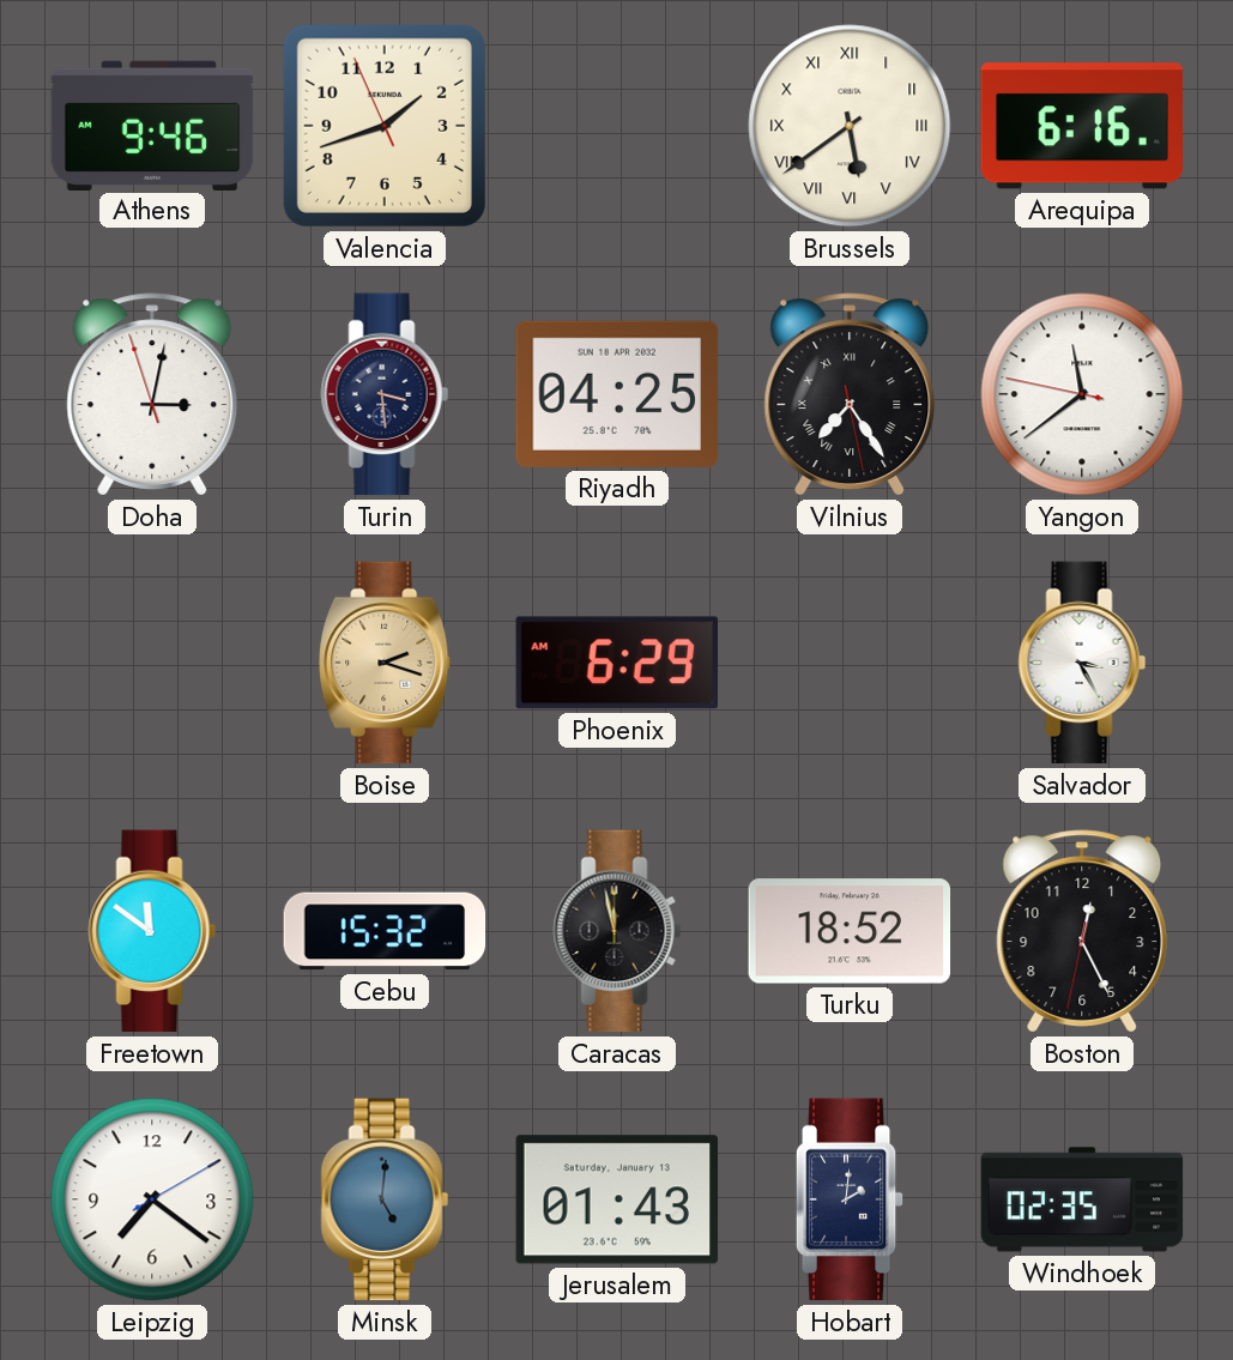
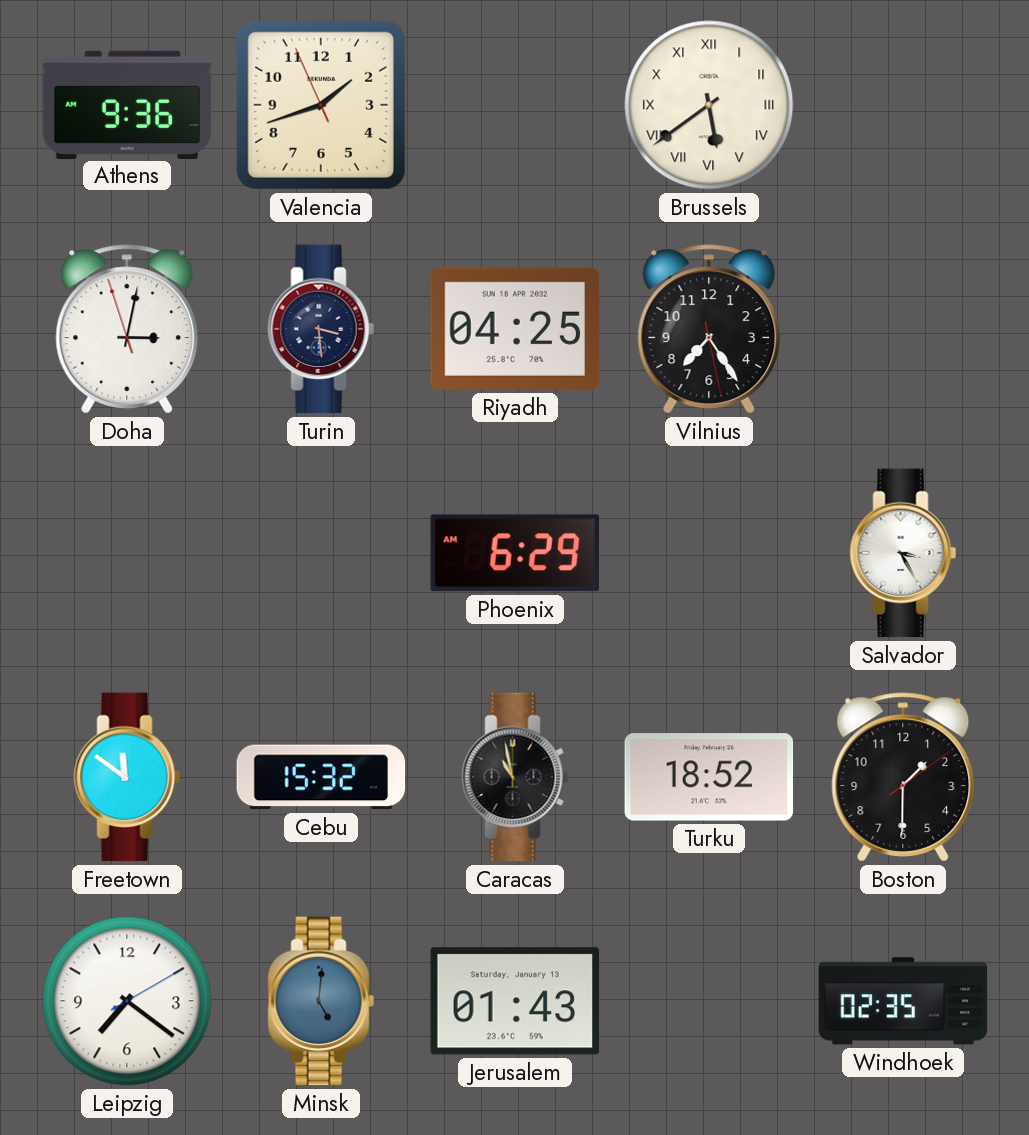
Athens: 9:46 -> 9:36 (127, 104)
Arequipa: 6:16 -> none (1081, 126)
Vilnius numerals: Roman -> Arabic (709, 329)
Yangon: 11:38 -> none (1082, 394)
Boise: 2:18 -> none (386, 663)
Caracas: 11:58 -> 10:58 (515, 777)
Boston: 12:25 -> 1:30 (903, 777)
Hobart: 2:01 -> none (850, 1199)
